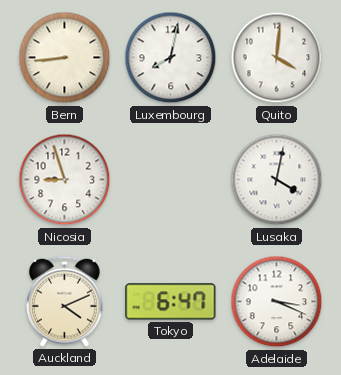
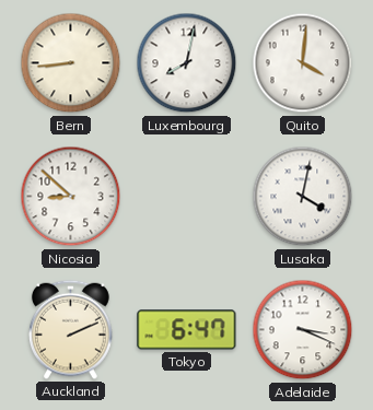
Nicosia: 8:57 -> 8:52 (71, 197)
Auckland: 4:11 -> 2:11 (71, 329)
